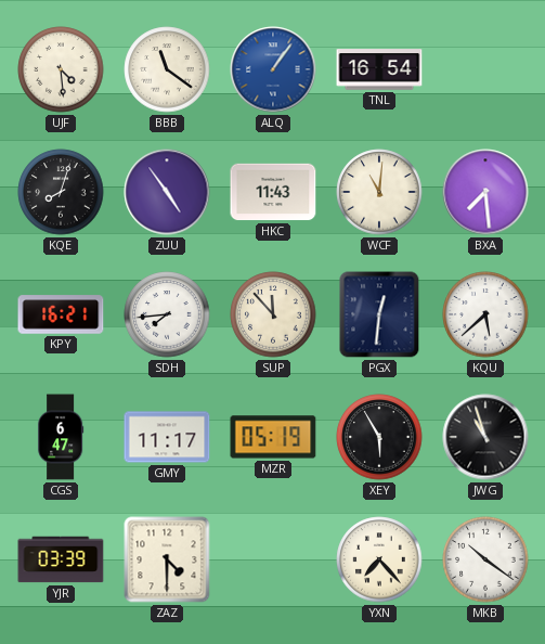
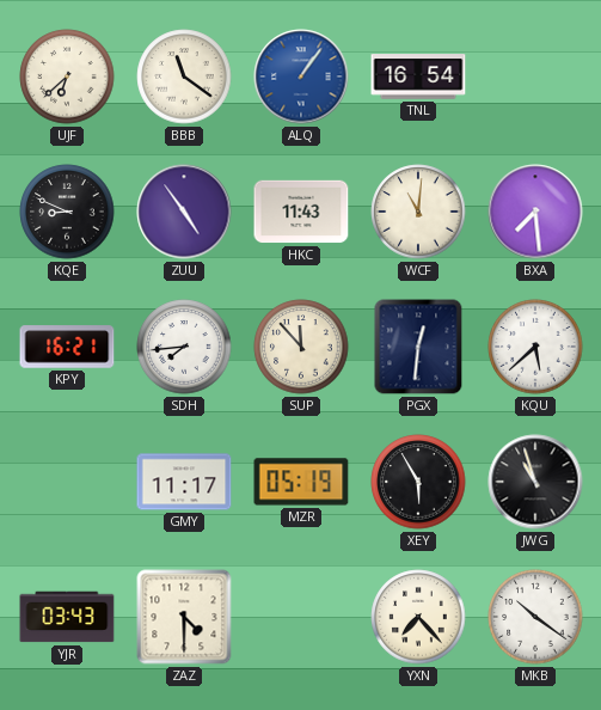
UJF: 4:29 -> 6:38 (67, 76)
KQE: 8:03 -> 8:49 (67, 212)
CGS: 6:47 -> none (62, 437)
YJR: 03:39 -> 03:43 (67, 617)
